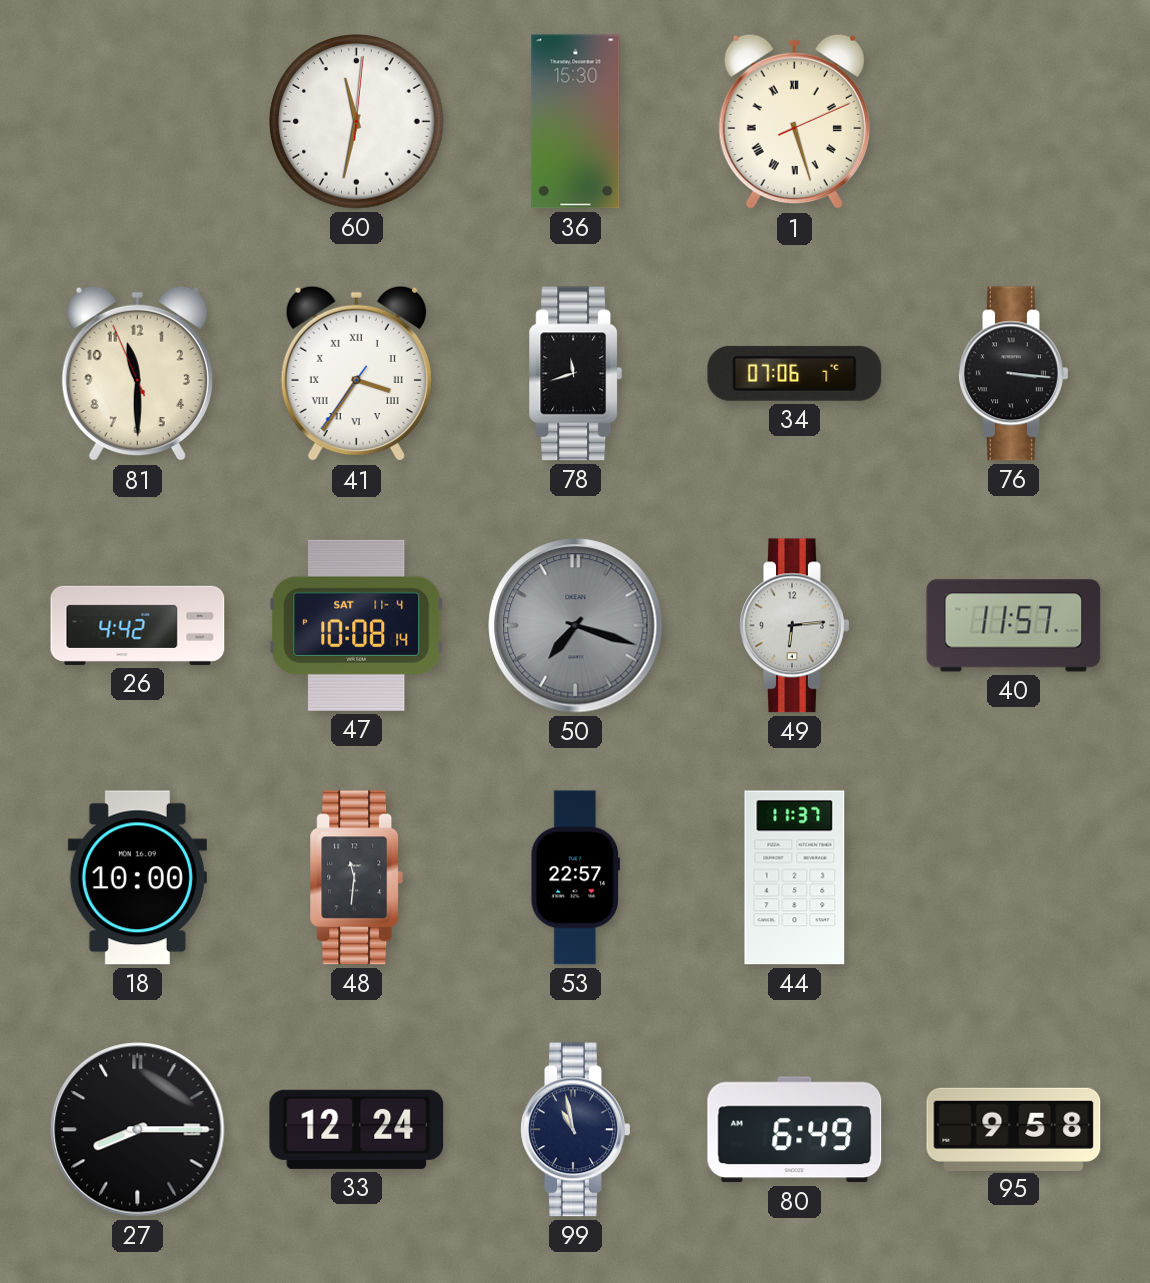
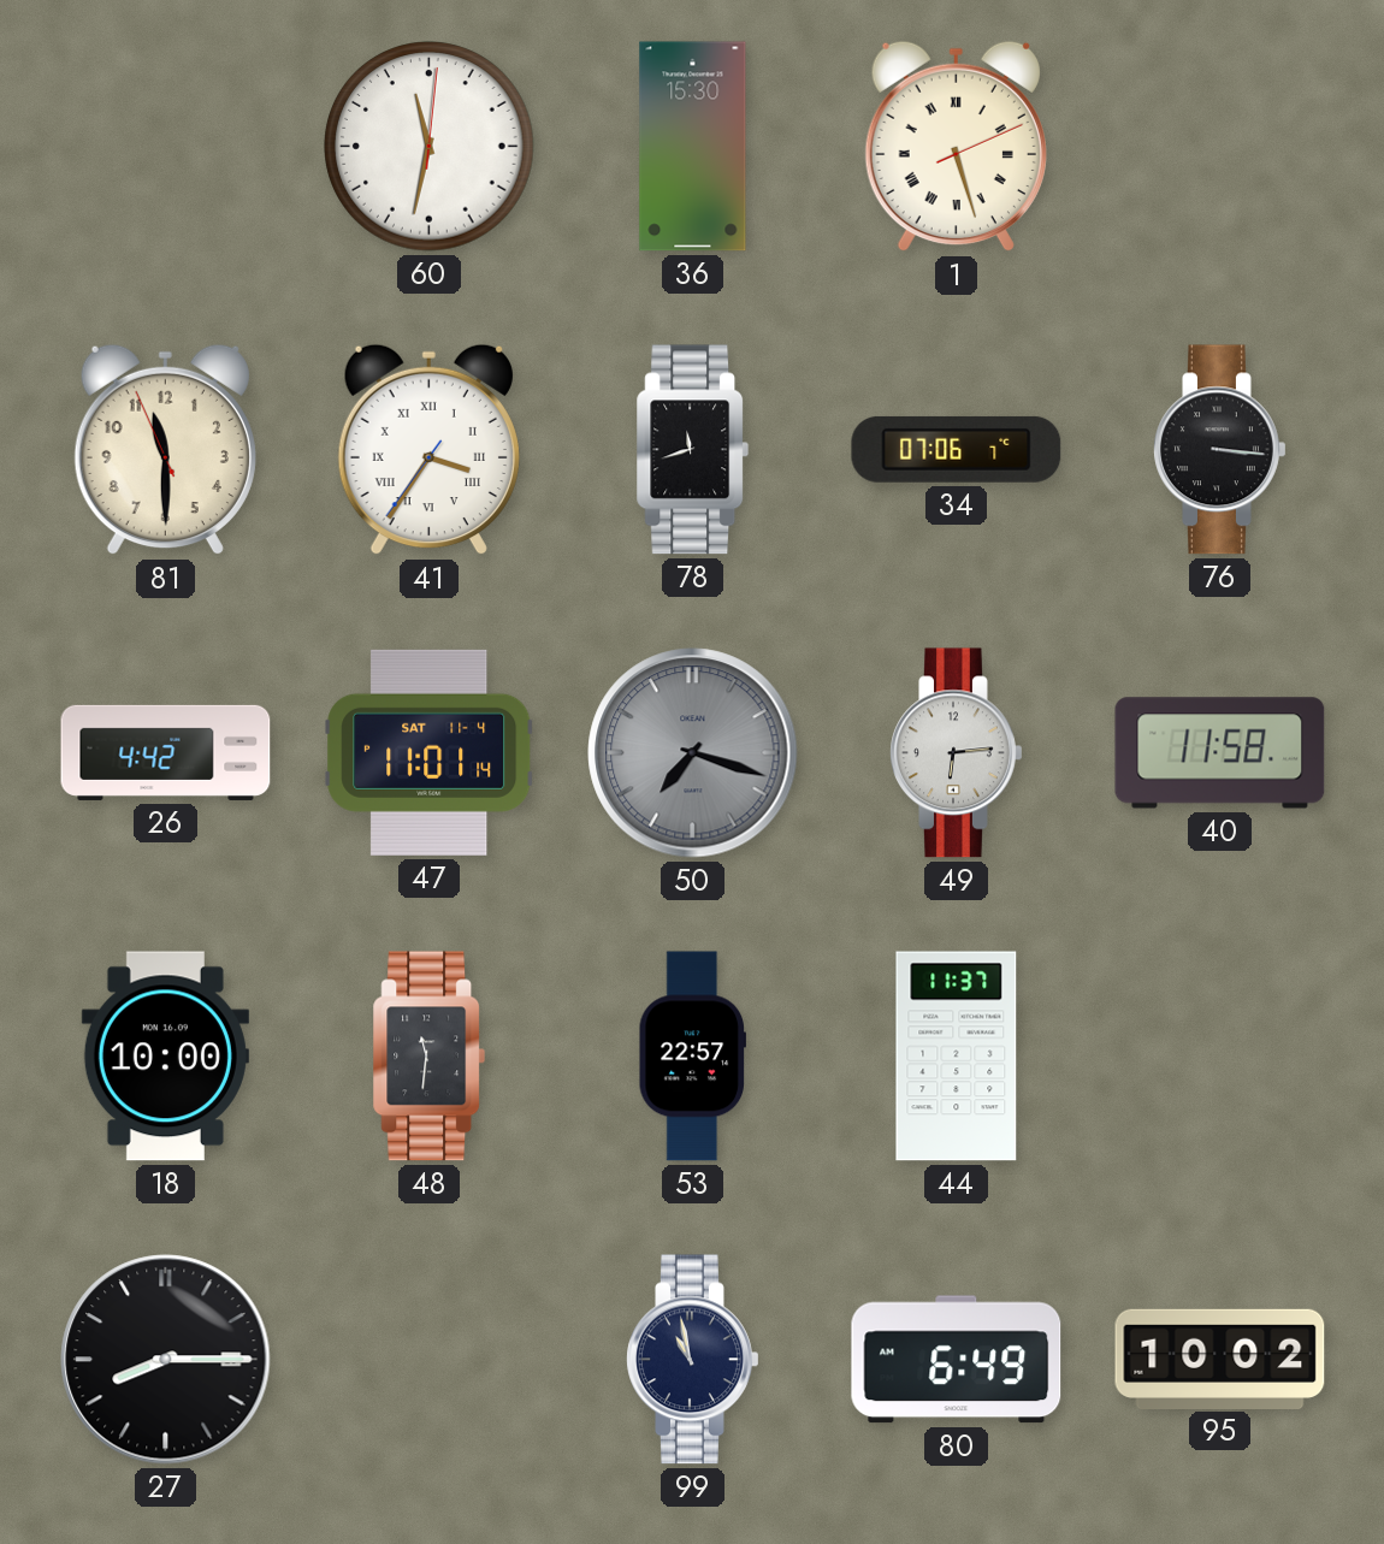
47: 10:08 -> 11:01 (430, 752)
40: 11:57 -> 11:58 (1220, 753)
33: 12:24 -> none (357, 1129)
95: 9:58 -> 10:02 (1220, 1359)
